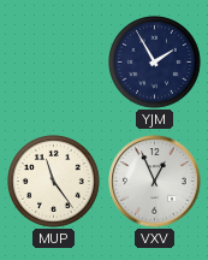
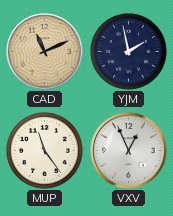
CAD: none -> 11:11 (45, 52)
YJM: 1:55 -> 1:58 (129, 52)
